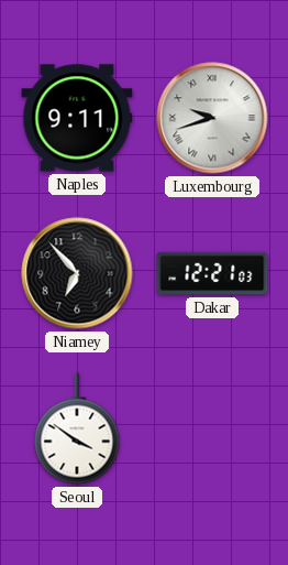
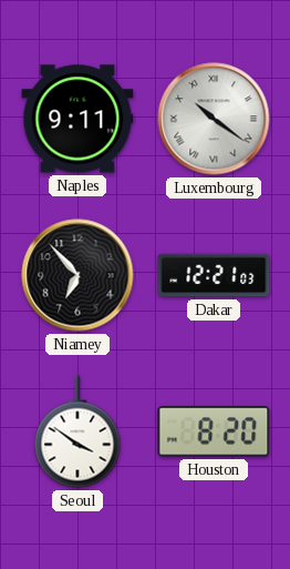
Luxembourg: 9:42 -> 10:21 (214, 119)
Houston: none -> 8:20 (214, 431)
